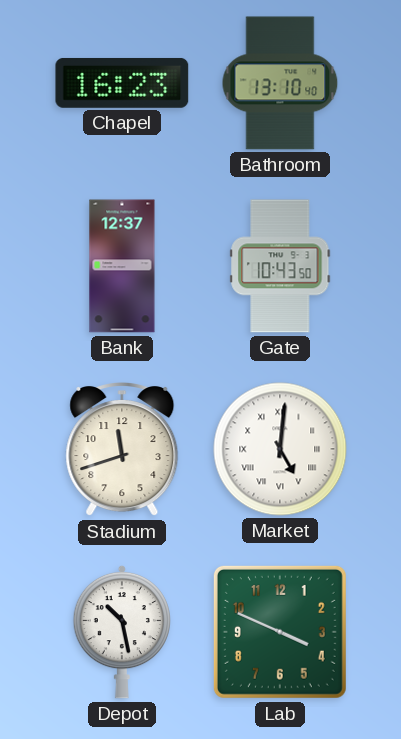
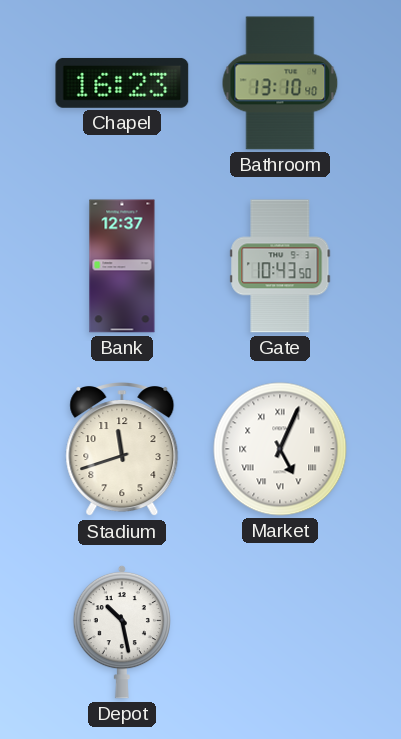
Market: 5:01 -> 5:04 (280, 449)
Lab: 3:49 -> none (280, 632)
